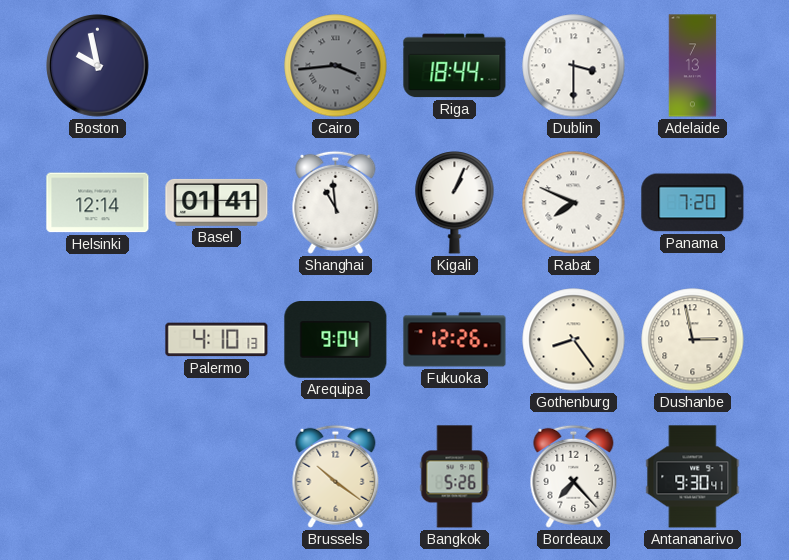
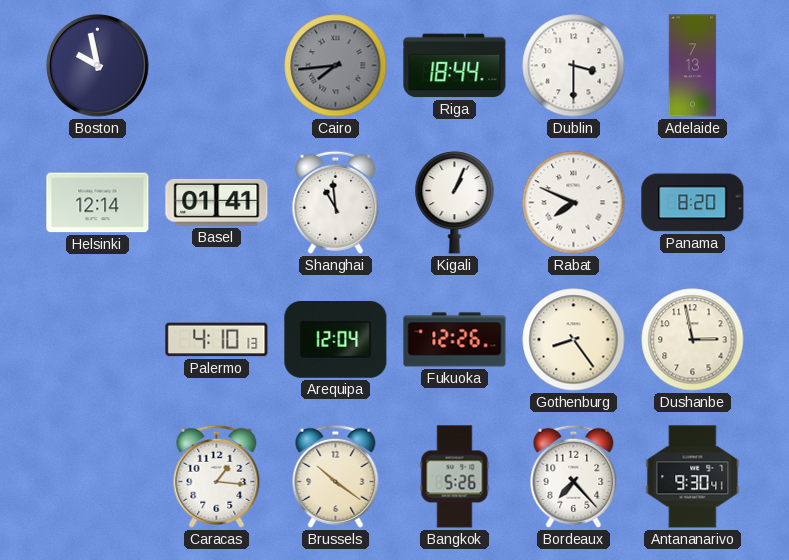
Cairo: 3:44 -> 7:44 (336, 66)
Panama: 7:20 -> 8:20 (693, 203)
Arequipa: 9:04 -> 12:04 (336, 340)
Caracas: none -> 1:16 (217, 476)
